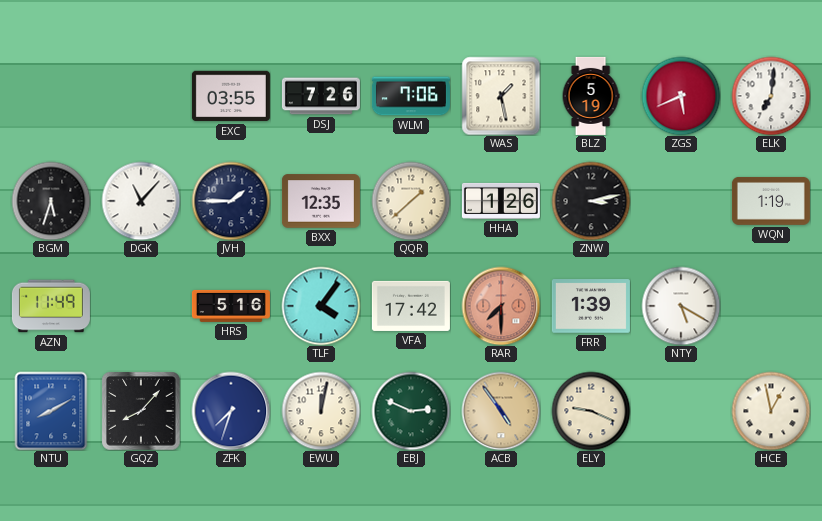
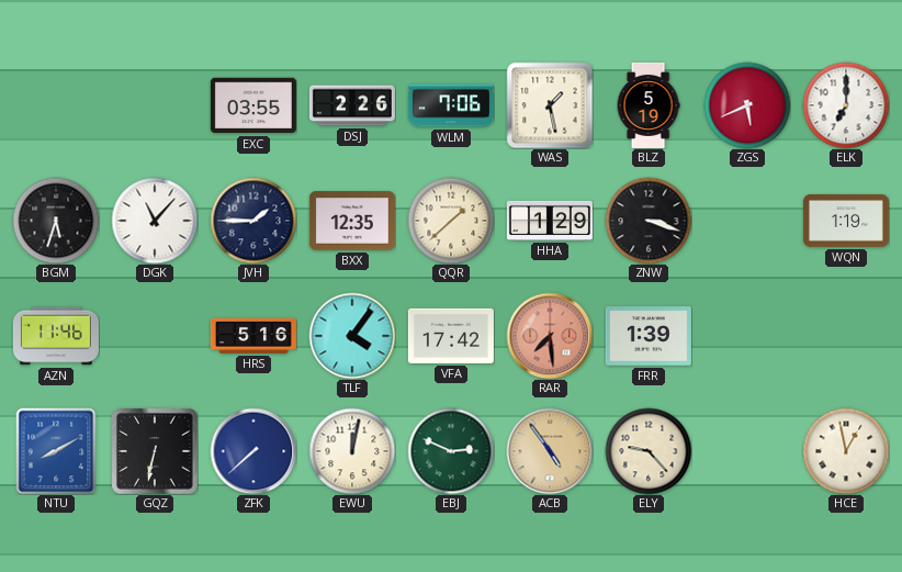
DSJ: 7:26 -> 2:26 (352, 105)
ELK: 7:01 -> 7:00 (846, 105)
HHA: 1:26 -> 1:29 (550, 221)
ZNW: 3:13 -> 3:18 (649, 221)
AZN: 11:49 -> 11:46 (56, 336)
RAR: 7:30 -> 7:29 (550, 336)
NTY: 5:20 -> none (681, 306)
GQZ: 8:07 -> 6:32 (155, 451)
ZFK: 7:33 -> 7:38 (253, 451)
ELY: 9:19 -> 9:23 (649, 451)
